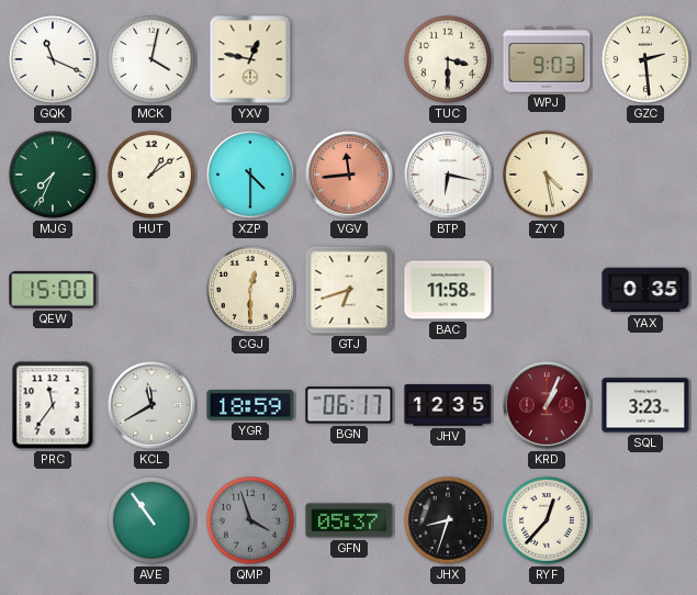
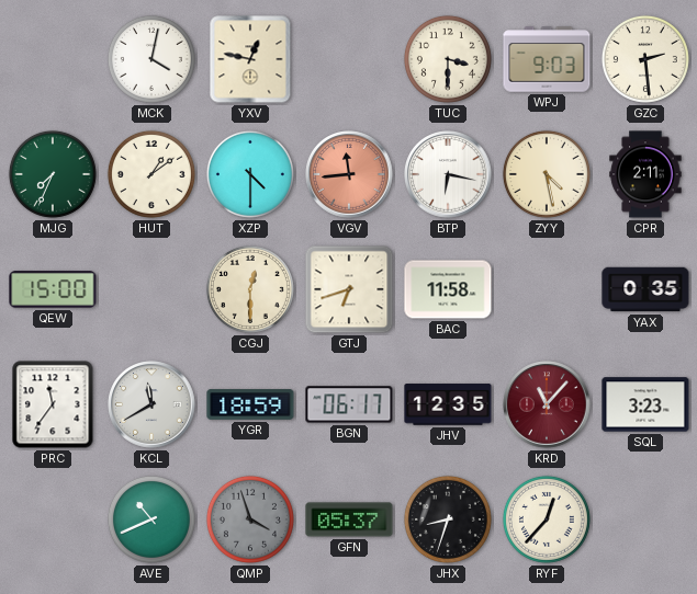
GQK: 11:19 -> none (53, 59)
CPR: none -> 2:11 (645, 174)
KRD: 1:04 -> 11:07 (547, 404)
AVE: 10:54 -> 10:41 (151, 519)
